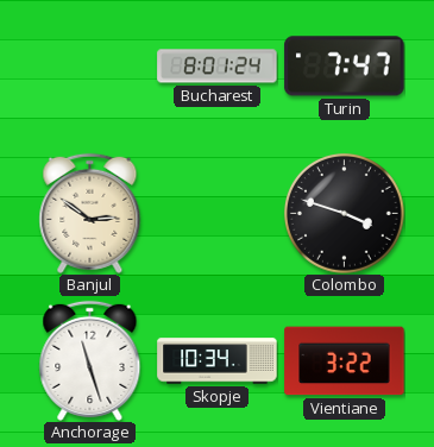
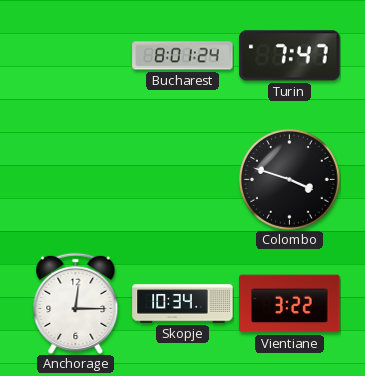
Banjul: 2:51 -> none (90, 213)
Anchorage: 11:27 -> 12:15 (76, 303)
